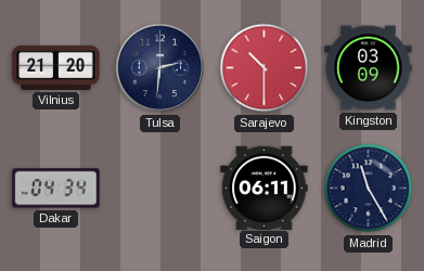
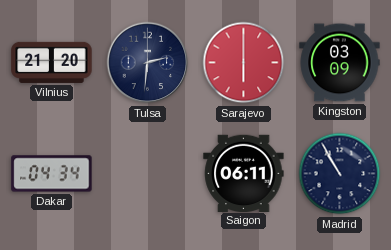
Sarajevo: 10:30 -> 6:00 (244, 63)
Madrid: 11:25 -> 10:55 (340, 174)
